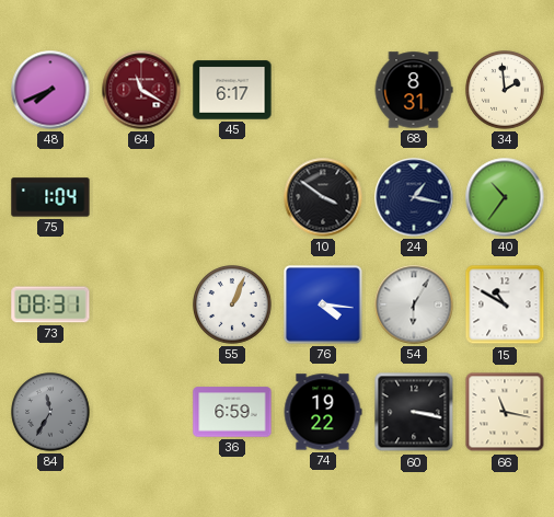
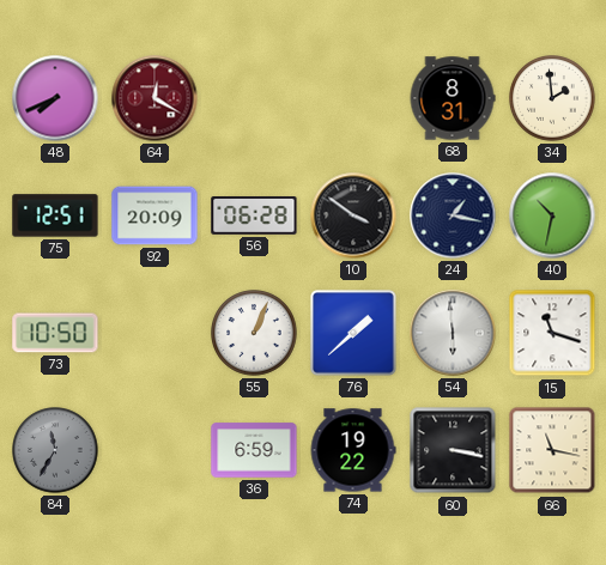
64: 11:20 -> 12:20 (154, 98)
45: 6:17 -> none (232, 90)
75: 1:04 -> 12:51 (55, 215)
92: none -> 20:09 (154, 215)
56: none -> 06:28 (254, 217)
40: 10:36 -> 10:32 (552, 215)
73: 08:31 -> 10:50 (55, 333)
76: 4:16 -> 1:38 (353, 333)
54: 6:05 -> 5:59 (453, 333)
15: 10:50 -> 11:18 (552, 333)
